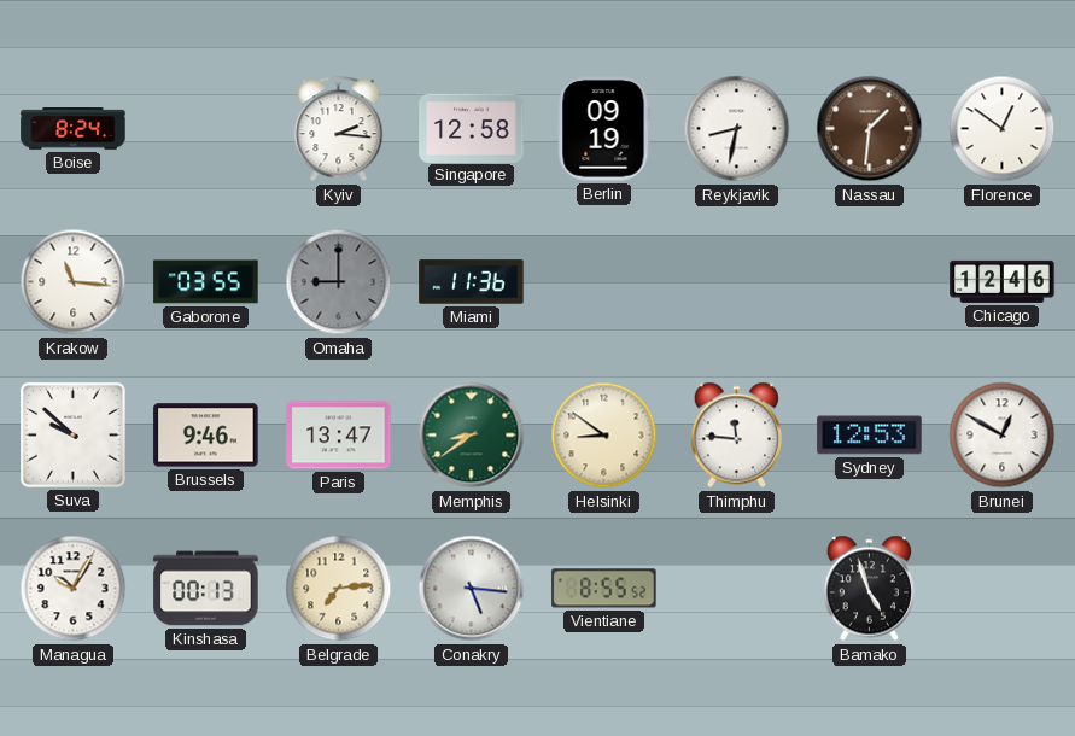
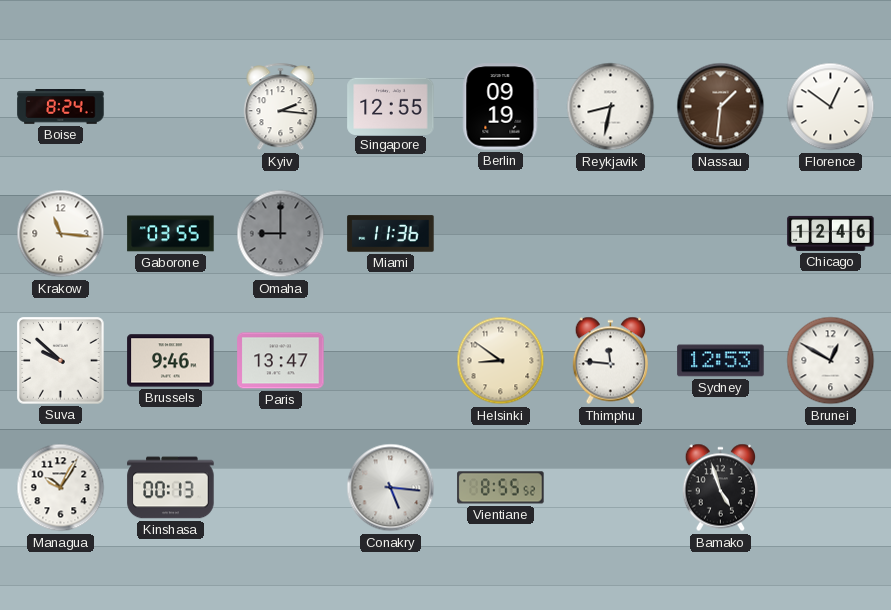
Singapore: 12:58 -> 12:55 (391, 106)
Memphis: 8:39 -> none (472, 436)
Belgrade: 7:14 -> none (339, 589)
